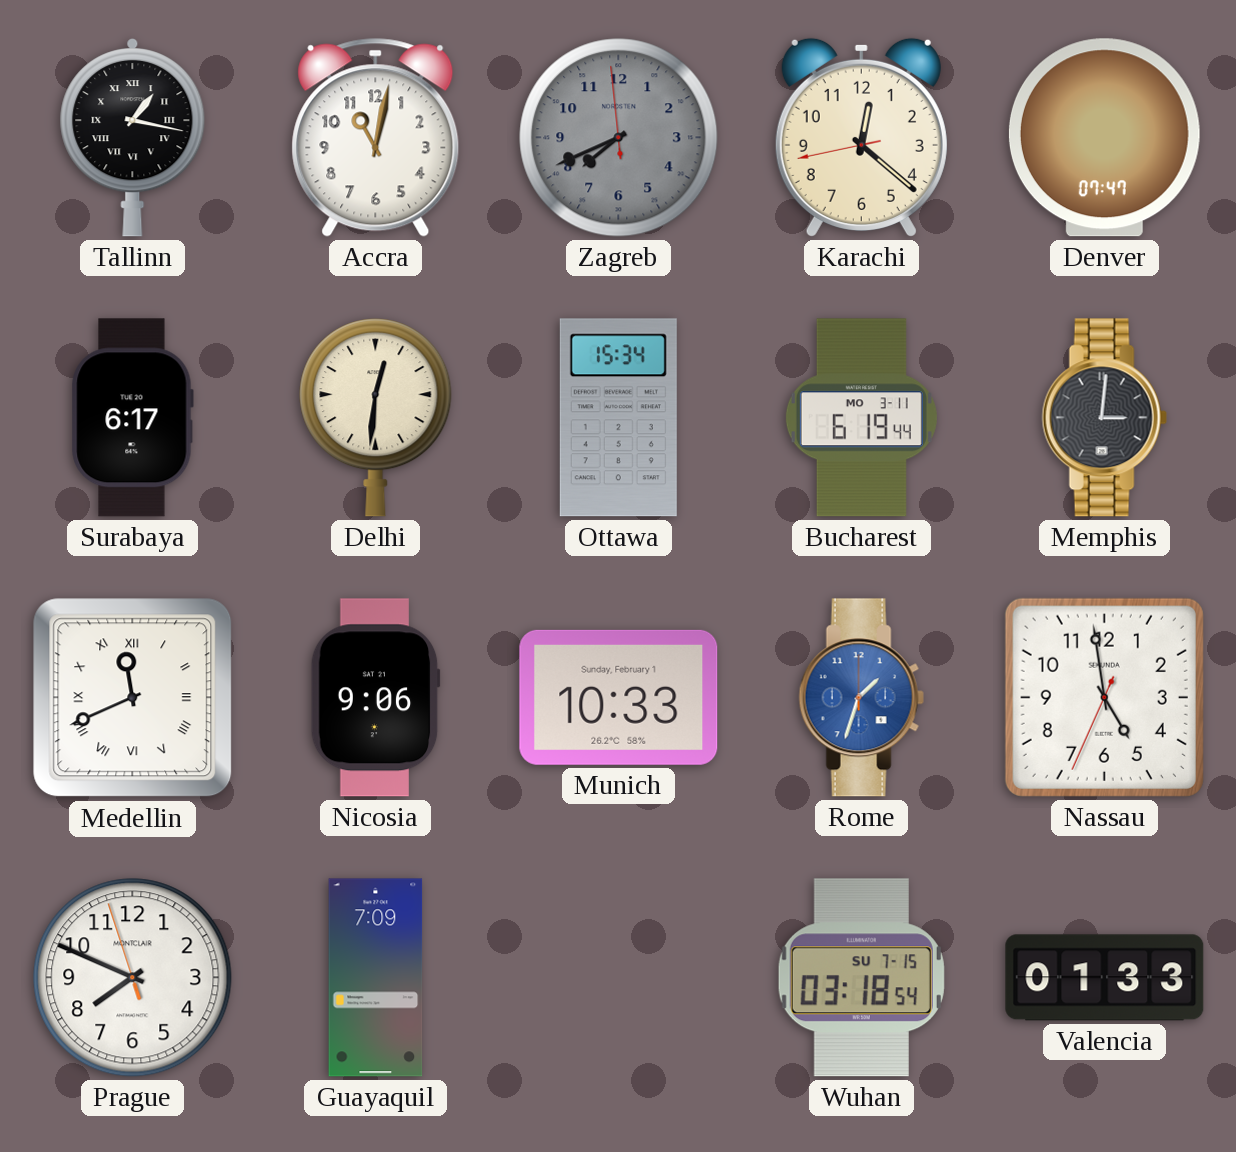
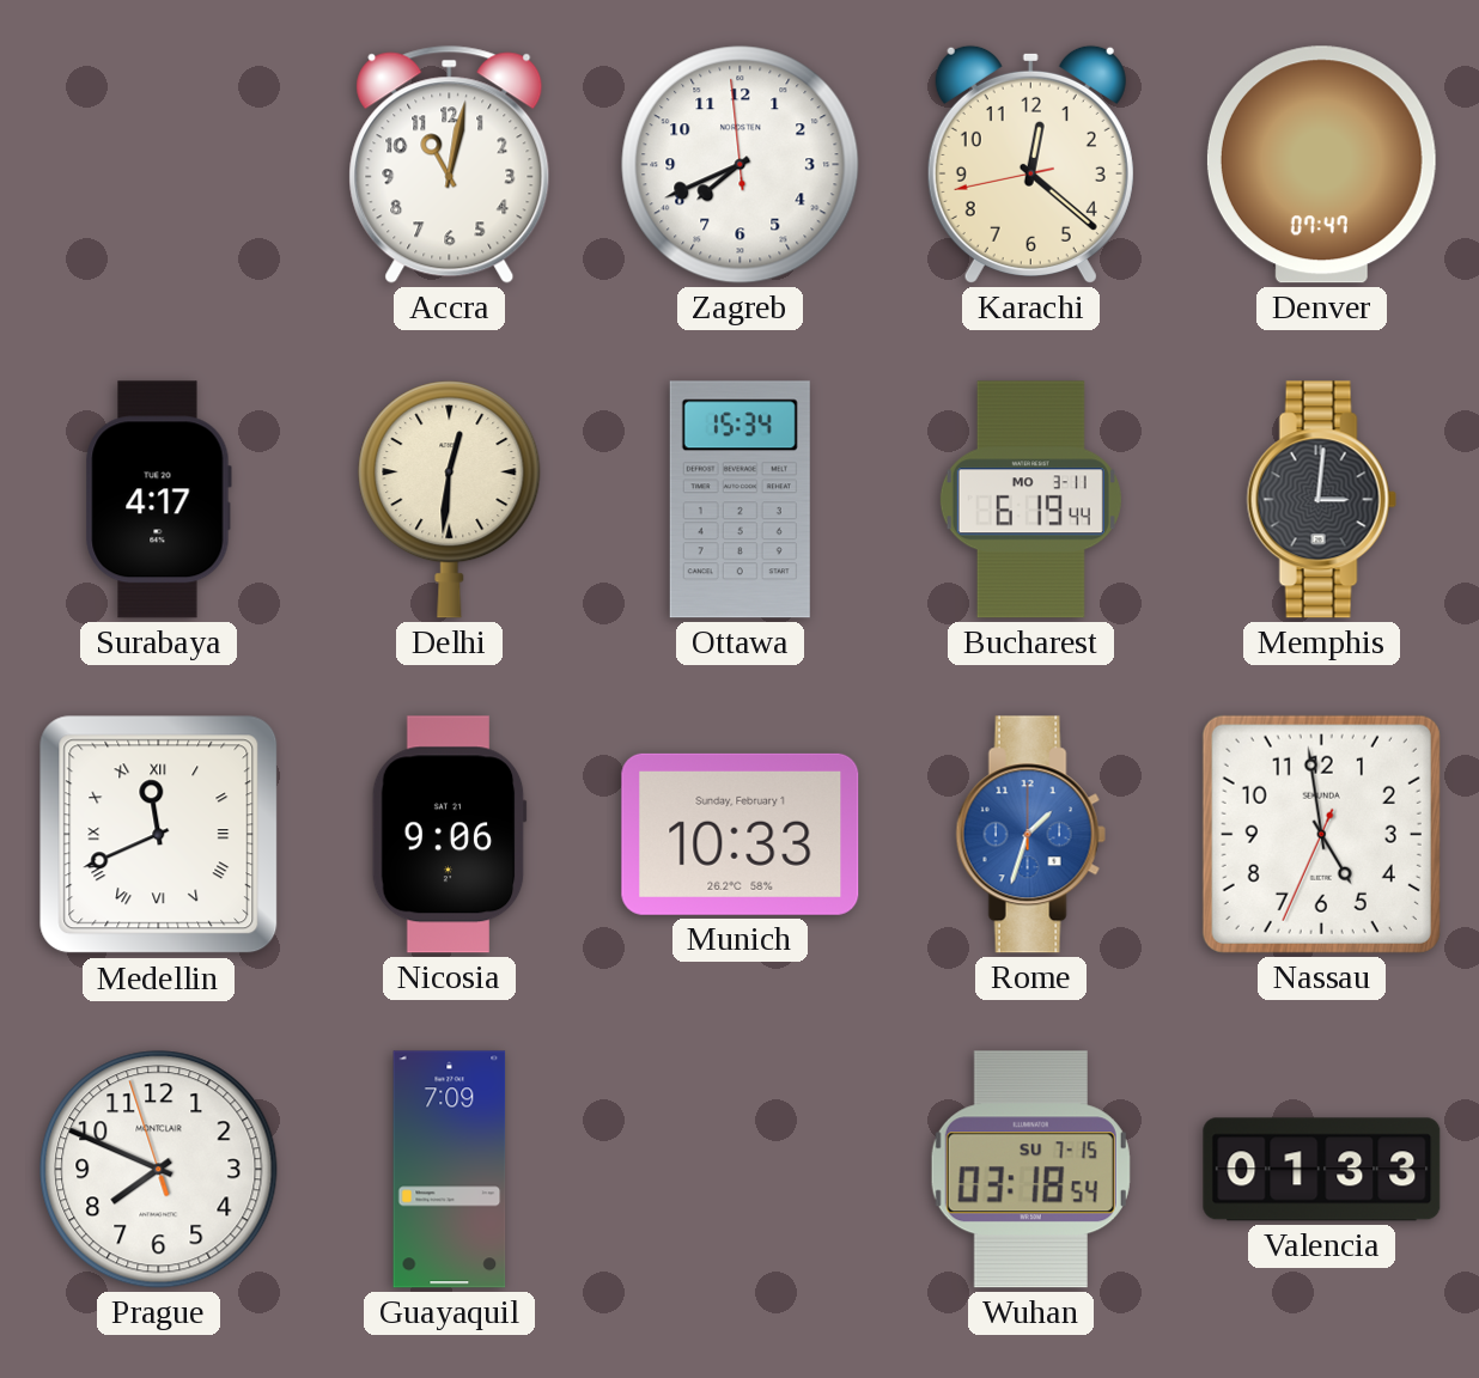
Tallinn: 1:17 -> none (133, 138)
Zagreb dial: grey -> white (741, 165)
Surabaya: 6:17 -> 4:17 (158, 500)
